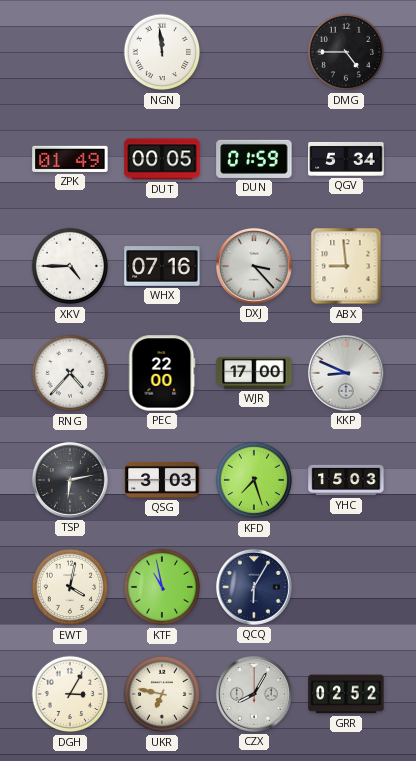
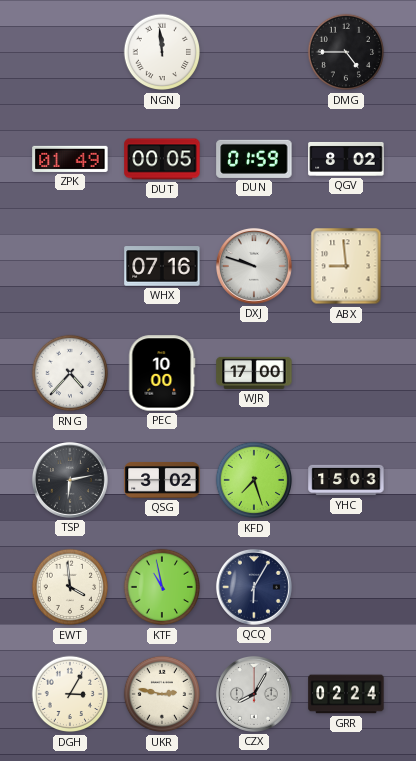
QGV: 5:34 -> 8:02 (346, 159)
XKV: 4:45 -> none (70, 266)
DXJ: 3:23 -> 9:48 (254, 266)
PEC: 22:00 -> 10:00 (162, 373)
KKP: 8:49 -> none (346, 373)
QSG: 3:03 -> 3:02 (162, 480)
EWT: 4:02 -> 3:59 (70, 587)
UKR: 6:47 -> 2:47 (162, 694)
GRR: 02:52 -> 02:24 (346, 694)
